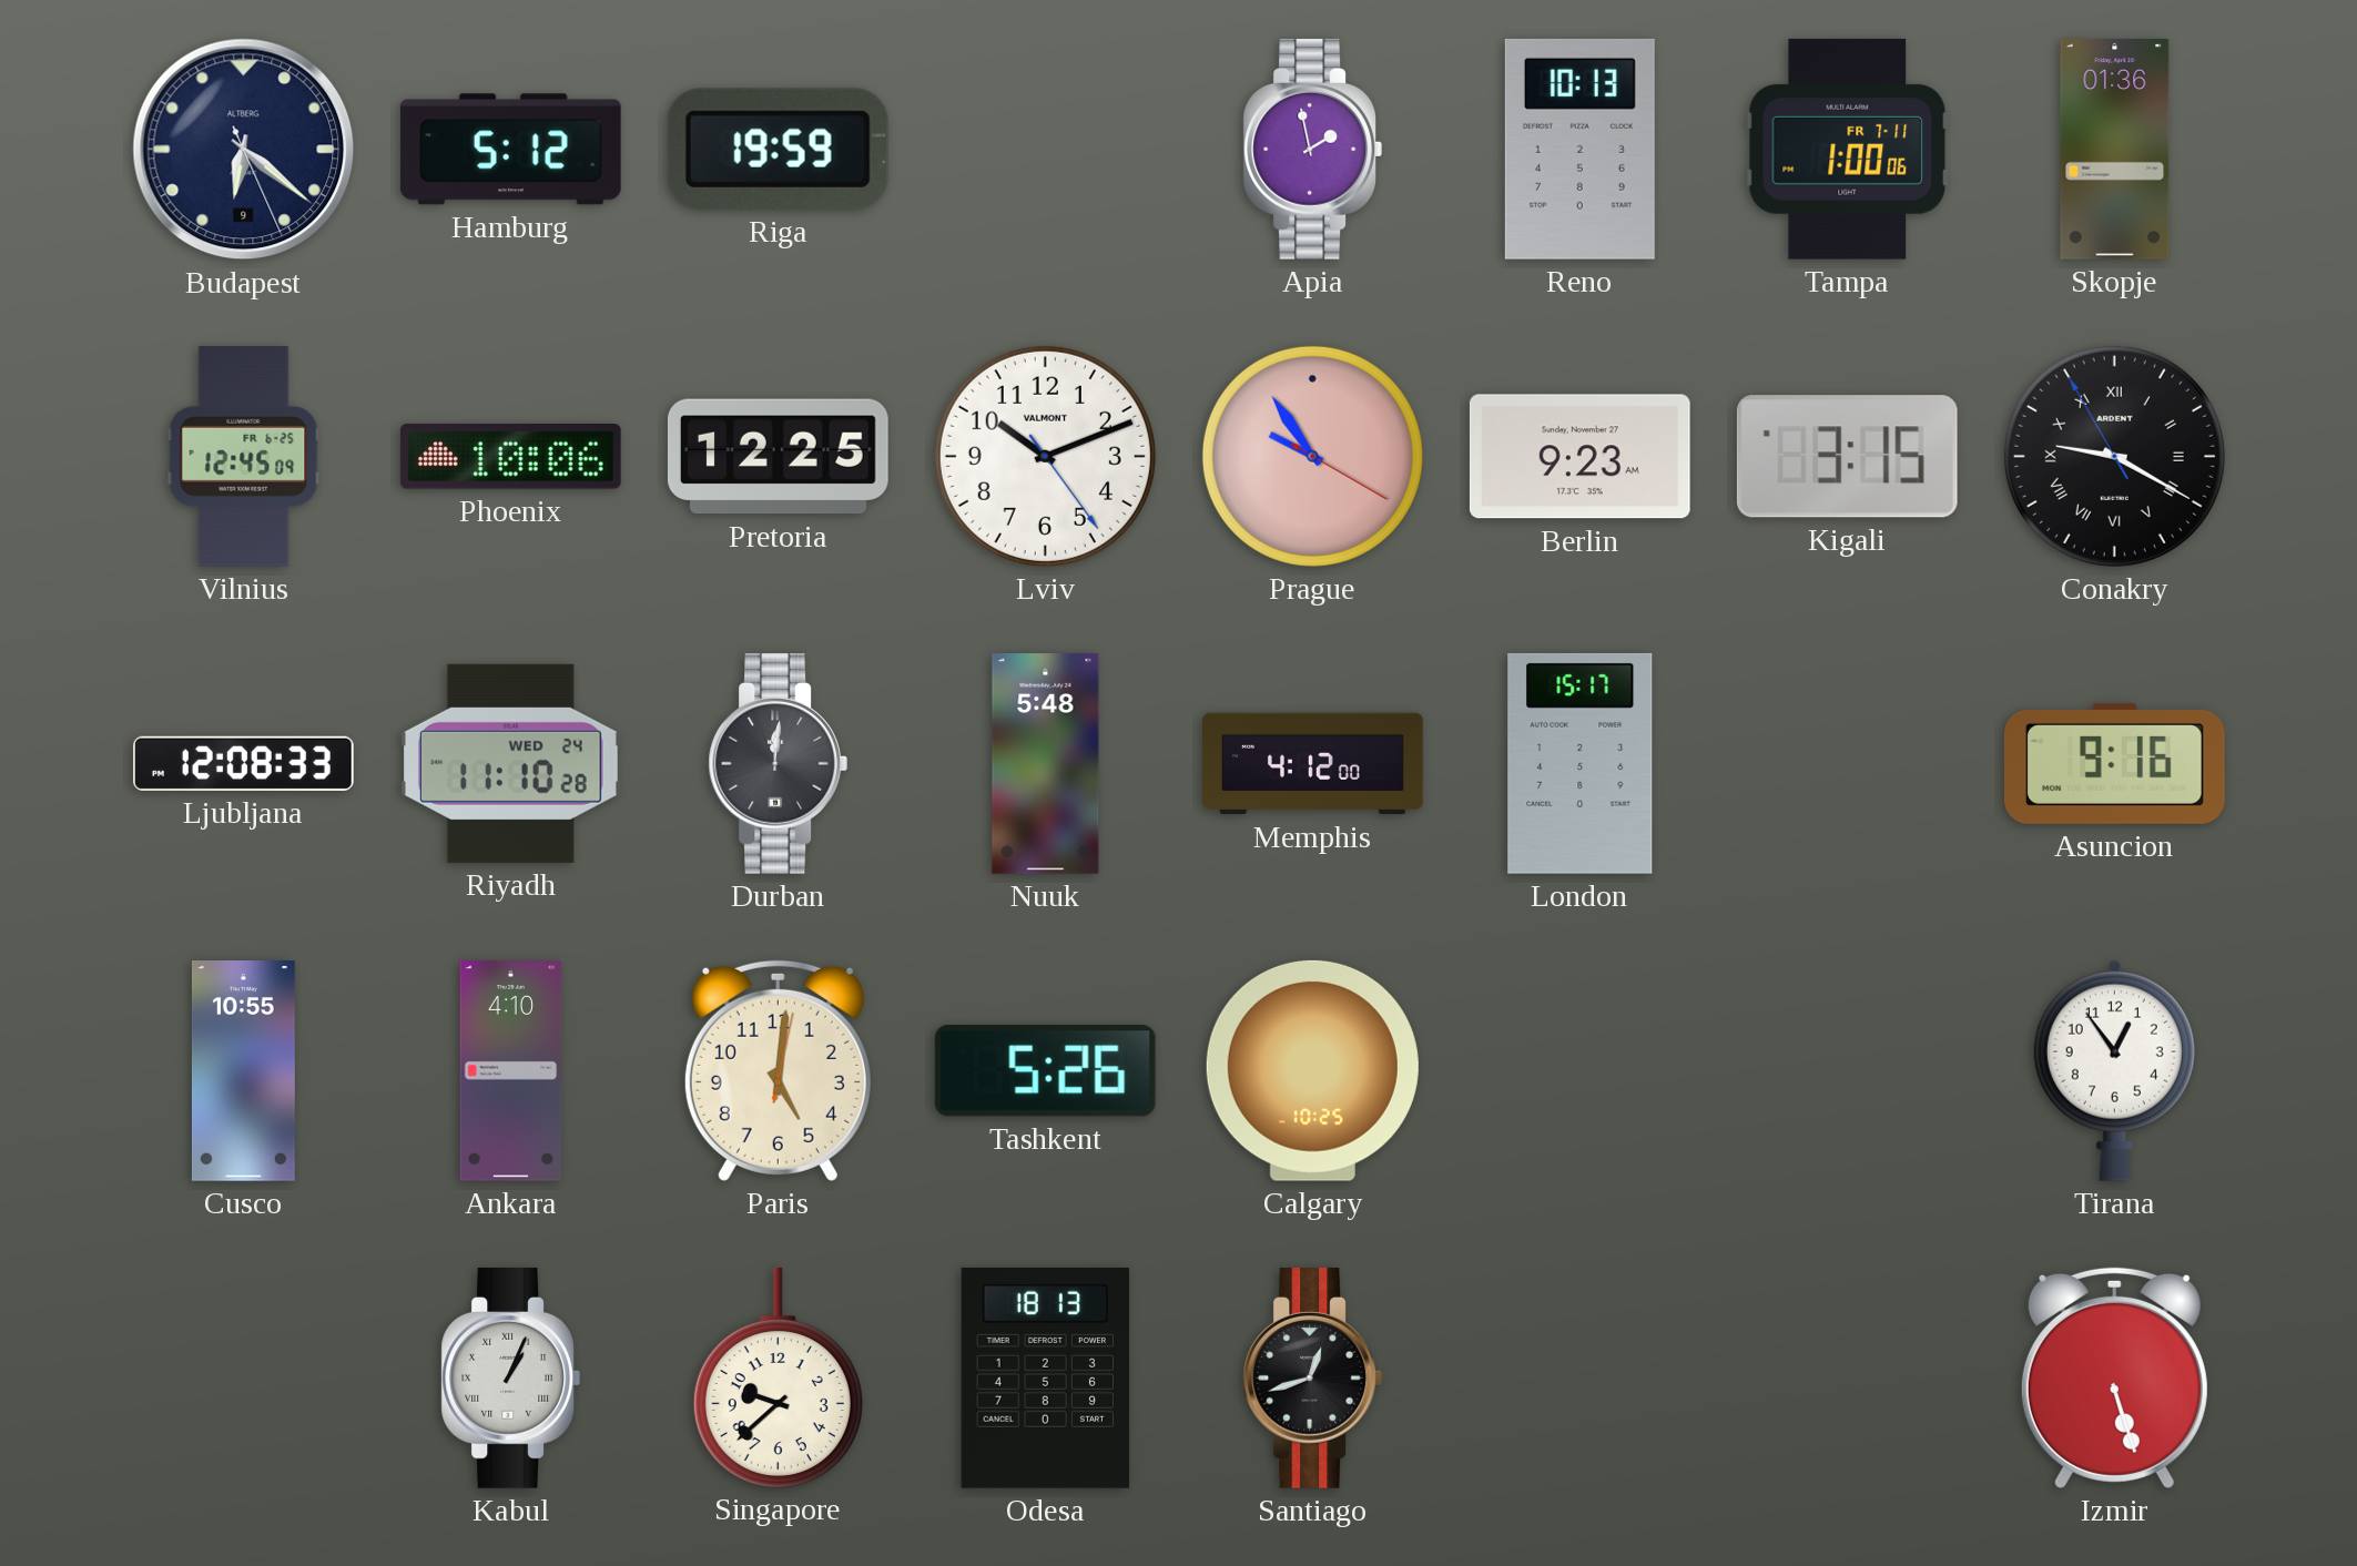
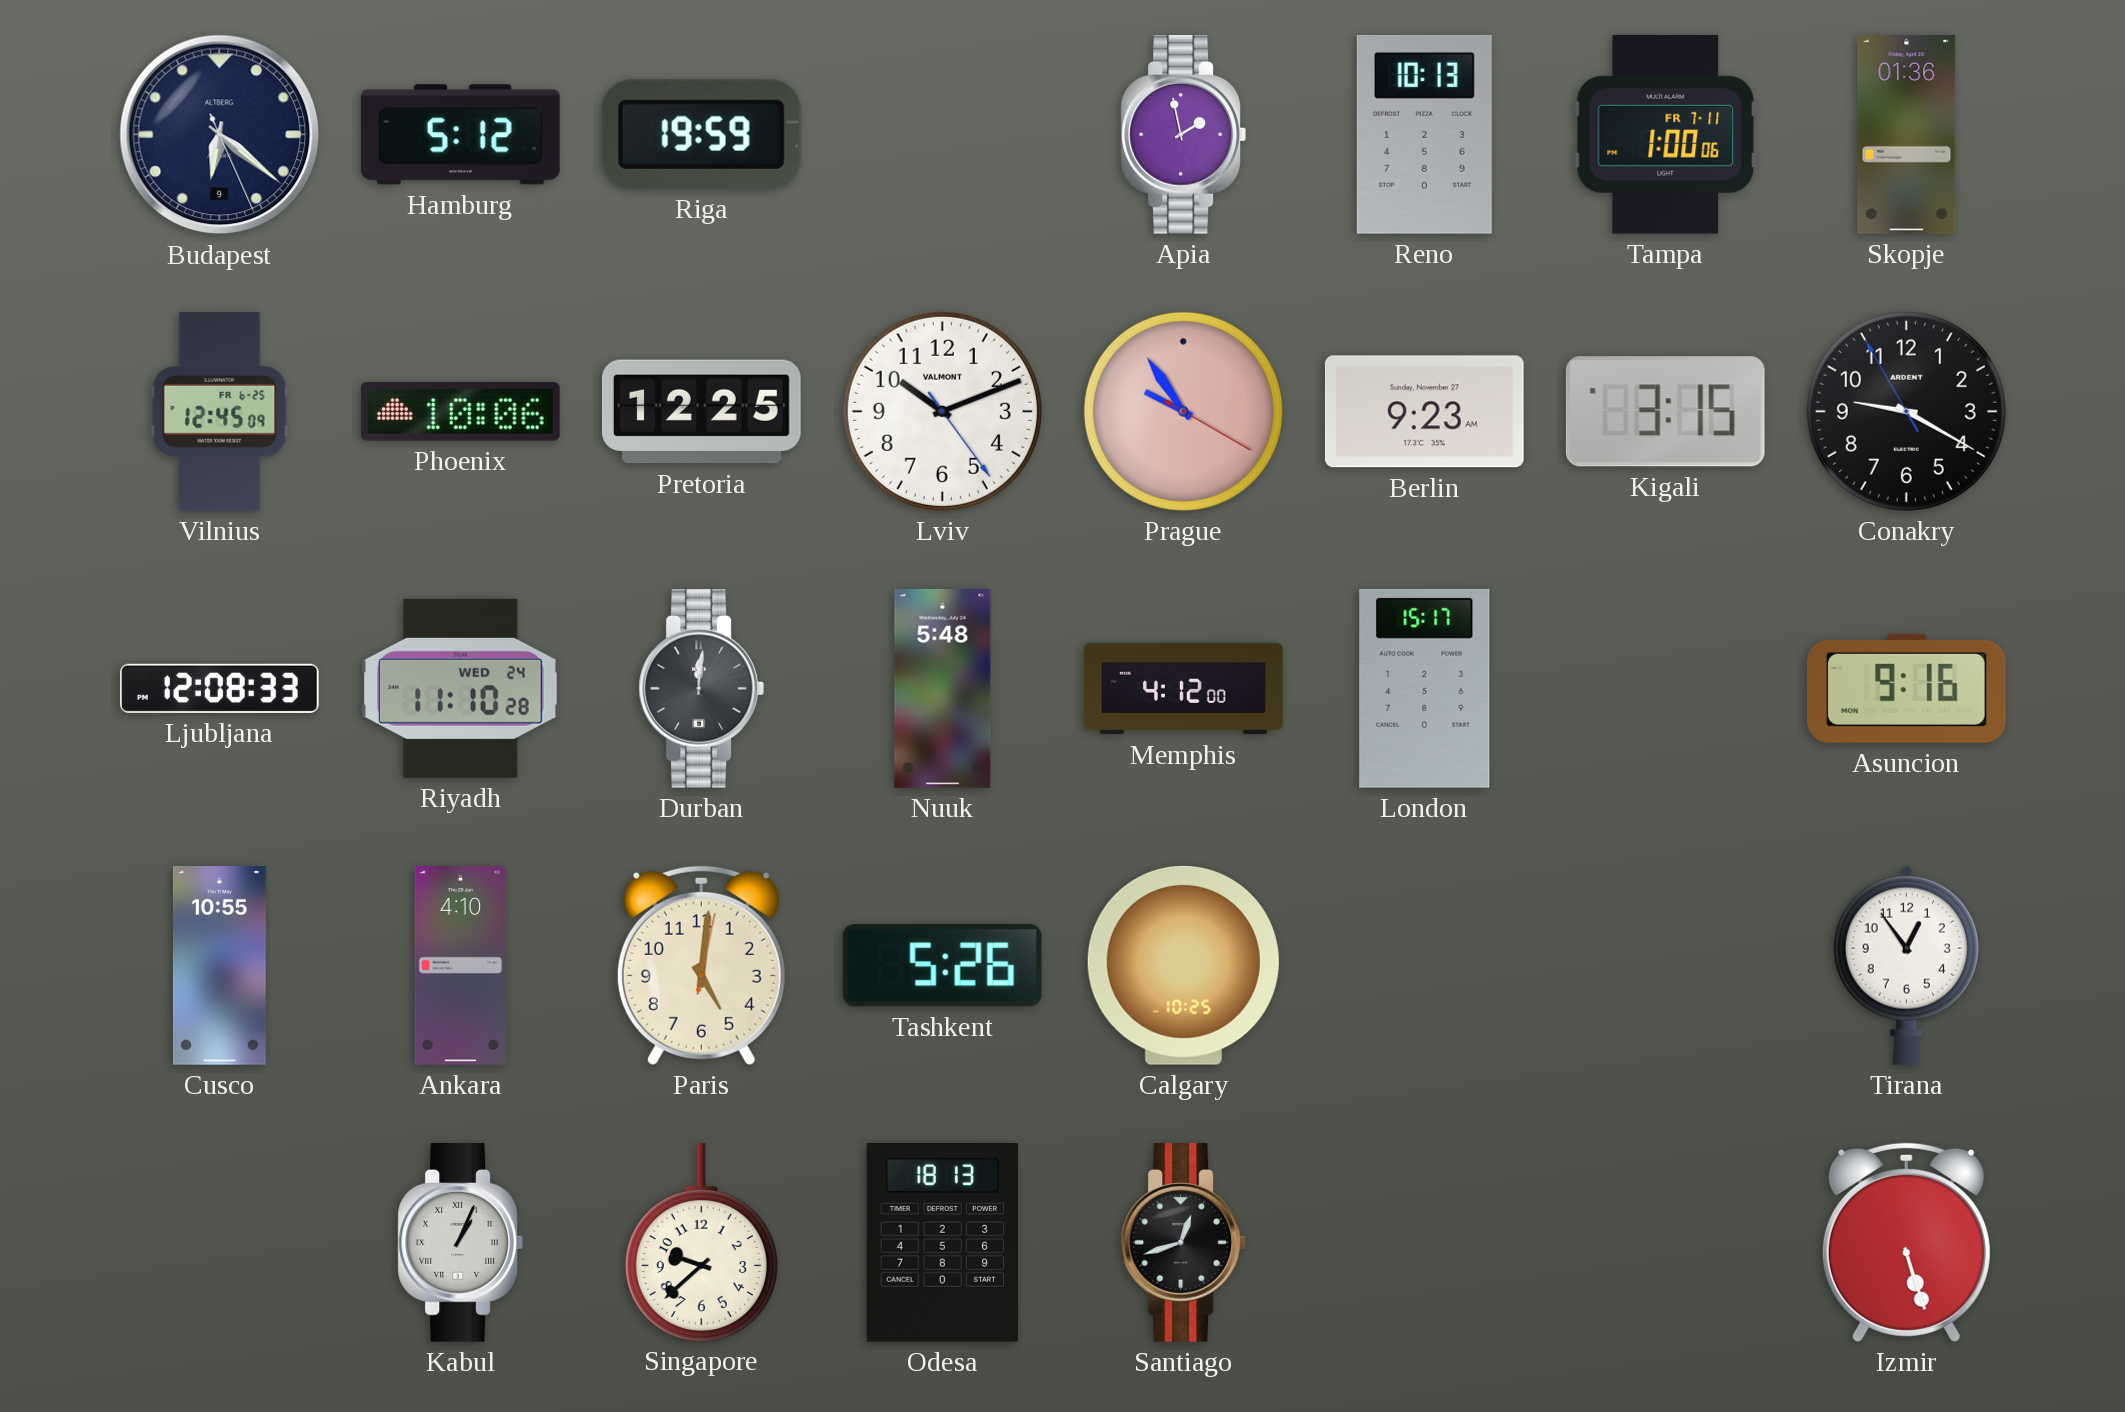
Conakry numerals: Roman -> Arabic (1906, 411)
